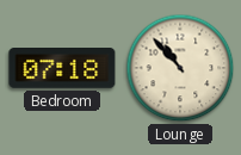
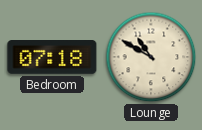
Lounge: 10:53 -> 10:50 (151, 57)
